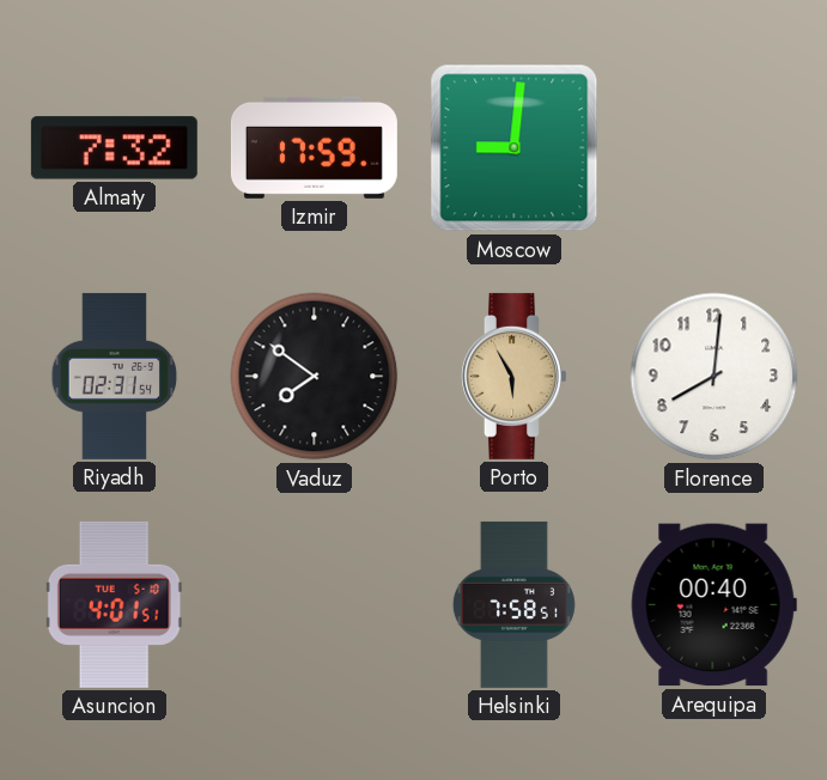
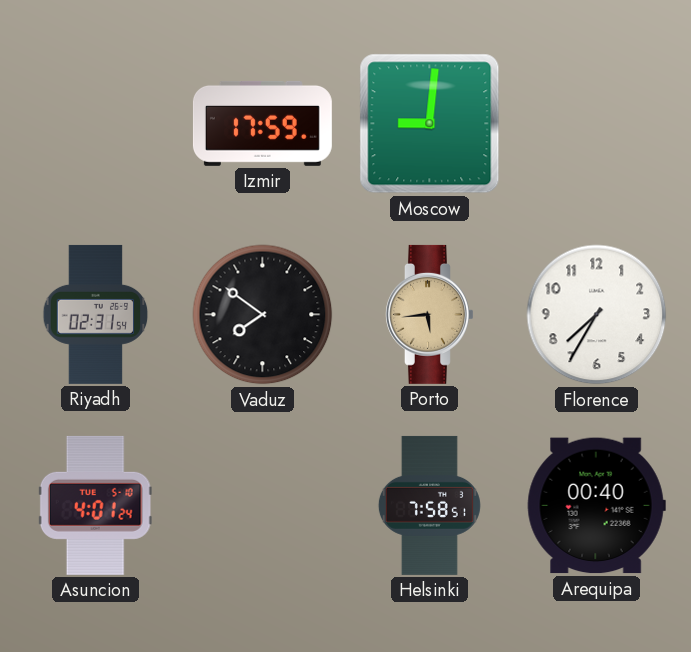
Almaty: 7:32 -> none (114, 148)
Porto: 5:55 -> 5:44 (430, 314)
Florence: 8:01 -> 7:35 (597, 315)
Asuncion: 4:01:51 -> 4:01:24 (95, 505)
